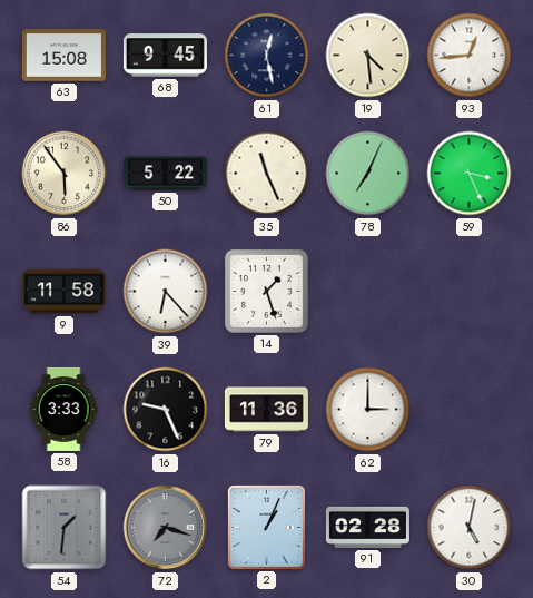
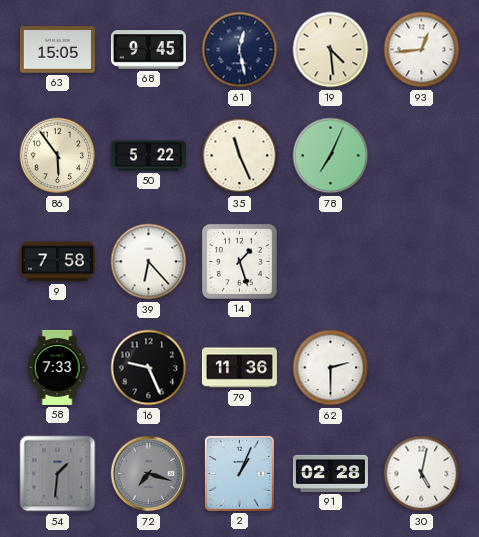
63: 15:08 -> 15:05 (57, 50)
59: 3:26 -> none (470, 174)
9: 11:58 -> 7:58 (57, 262)
58: 3:33 -> 7:33 (57, 367)
62: 3:00 -> 2:30 (331, 368)
